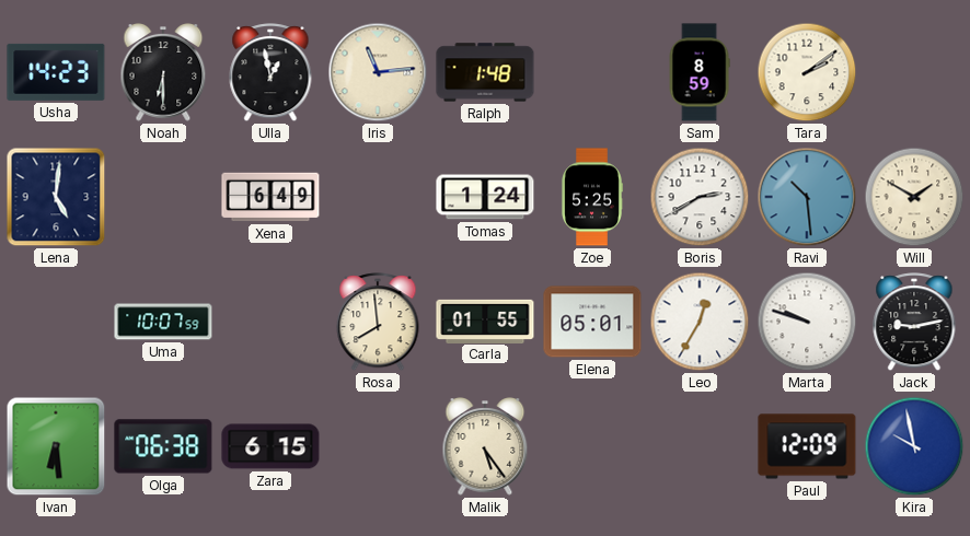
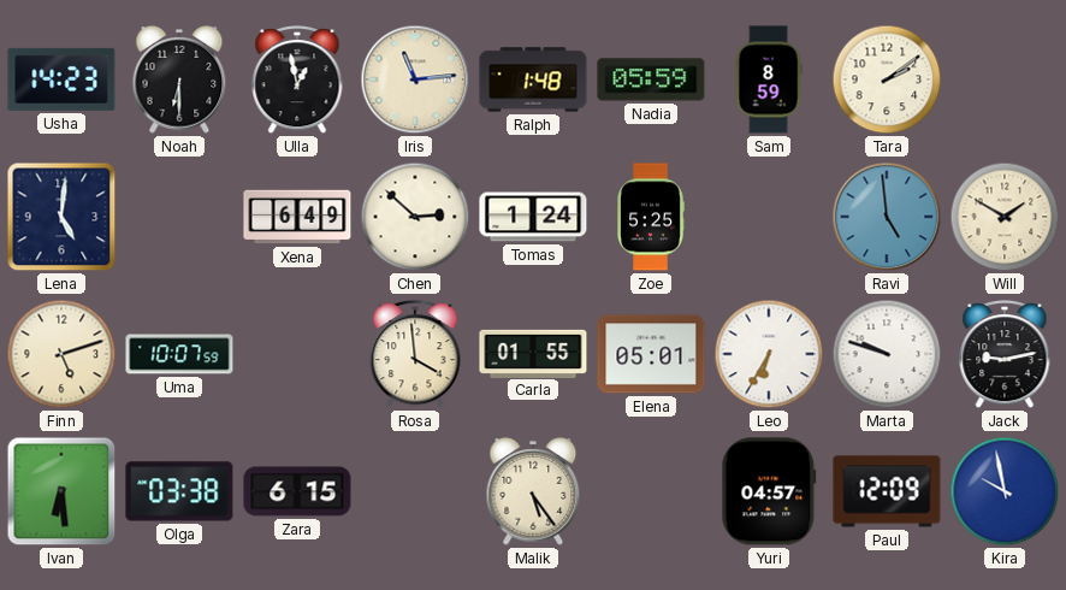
Nadia: none -> 05:59 (651, 79)
Chen: none -> 2:52 (415, 217)
Boris: 2:40 -> none (700, 197)
Ravi: 10:29 -> 4:59 (887, 217)
Finn: none -> 5:12 (61, 354)
Rosa: 7:59 -> 3:59 (415, 355)
Leo: 12:35 -> 6:35 (769, 354)
Olga: 06:38 -> 03:38 (179, 491)
Yuri: none -> 04:57 (769, 491)
